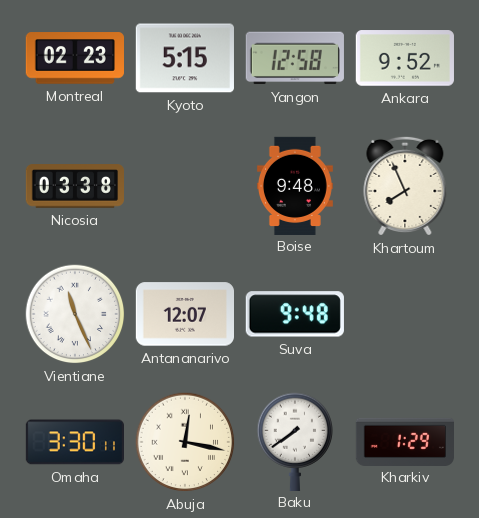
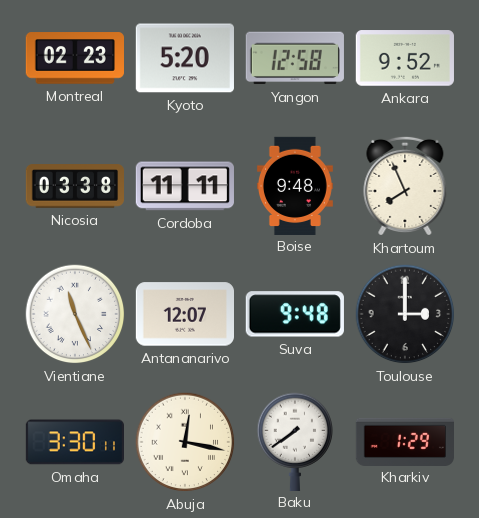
Kyoto: 5:15 -> 5:20 (185, 58)
Cordoba: none -> 11:11 (185, 186)
Toulouse: none -> 3:00 (405, 314)
